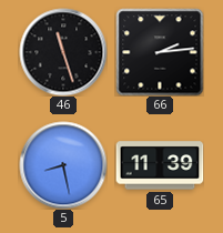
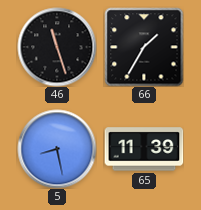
66: 2:14 -> 1:35 (144, 47)
